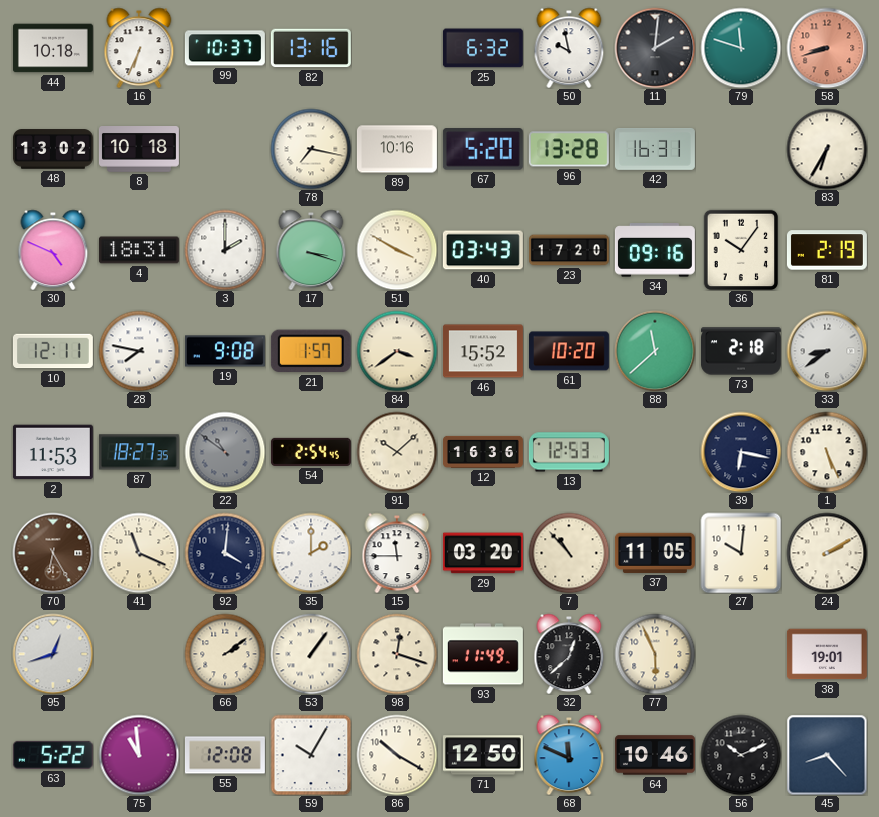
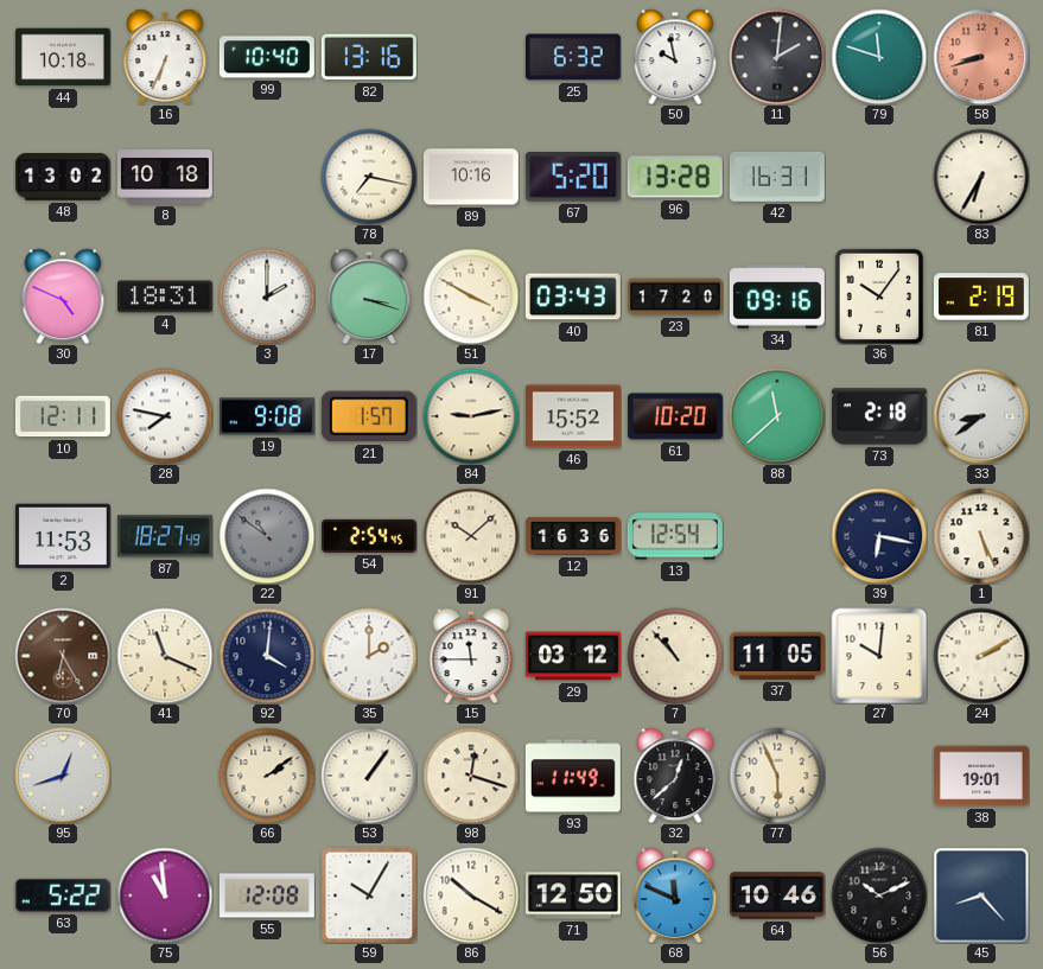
99: 10:37 -> 10:40 (267, 57)
84: 3:39 -> 9:13 (471, 416)
87: 18:27:35 -> 18:27:49 (165, 536)
13: 12:53 -> 12:54 (675, 536)
29: 03:20 -> 03:12 (573, 656)
